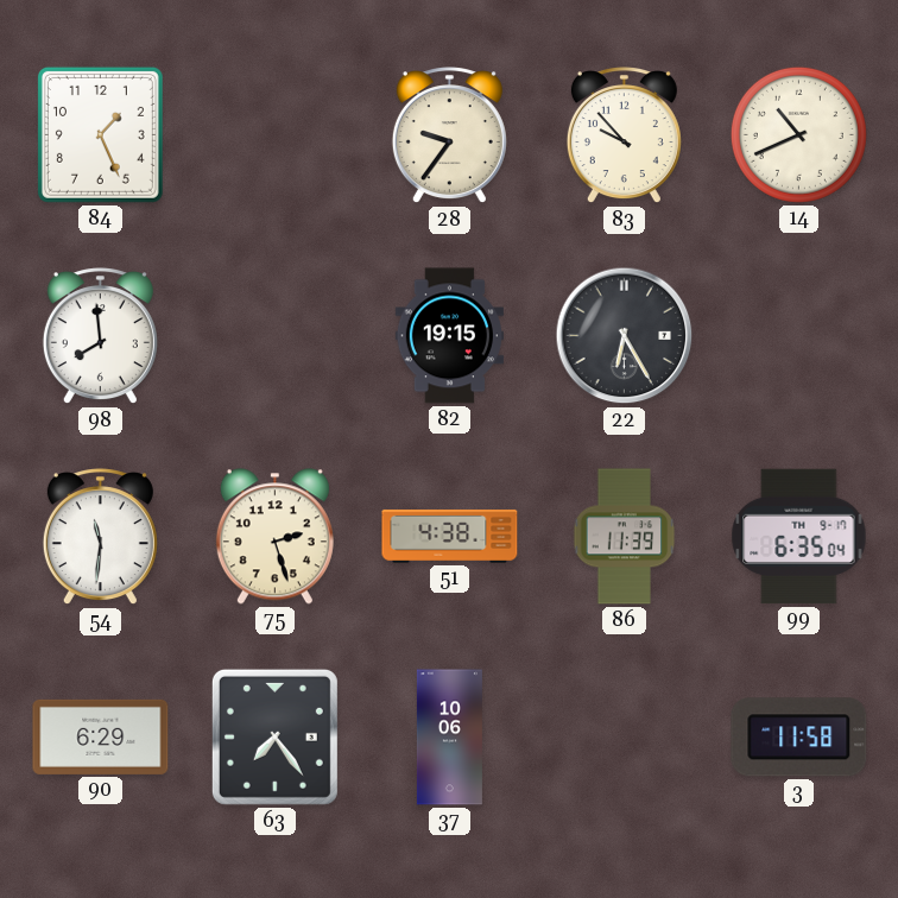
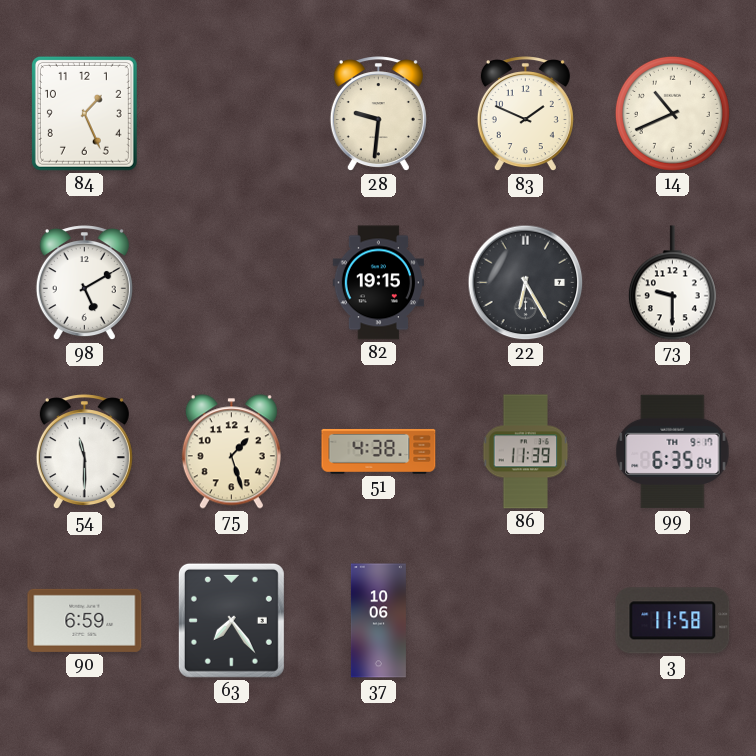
28: 9:36 -> 9:31 (378, 114)
83: 9:53 -> 1:49 (525, 114)
98: 7:59 -> 5:10 (84, 283)
73: none -> 9:30 (672, 283)
54: 11:31 -> 11:30 (84, 452)
75: 2:27 -> 1:27 (231, 452)
90: 6:29 -> 6:59 (85, 620)
